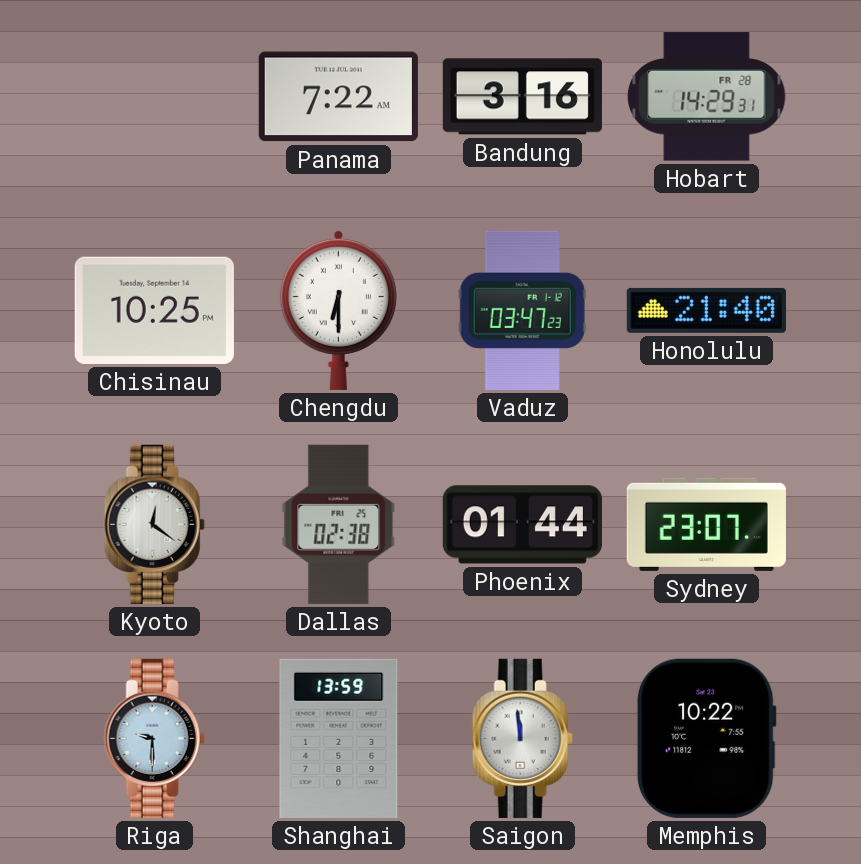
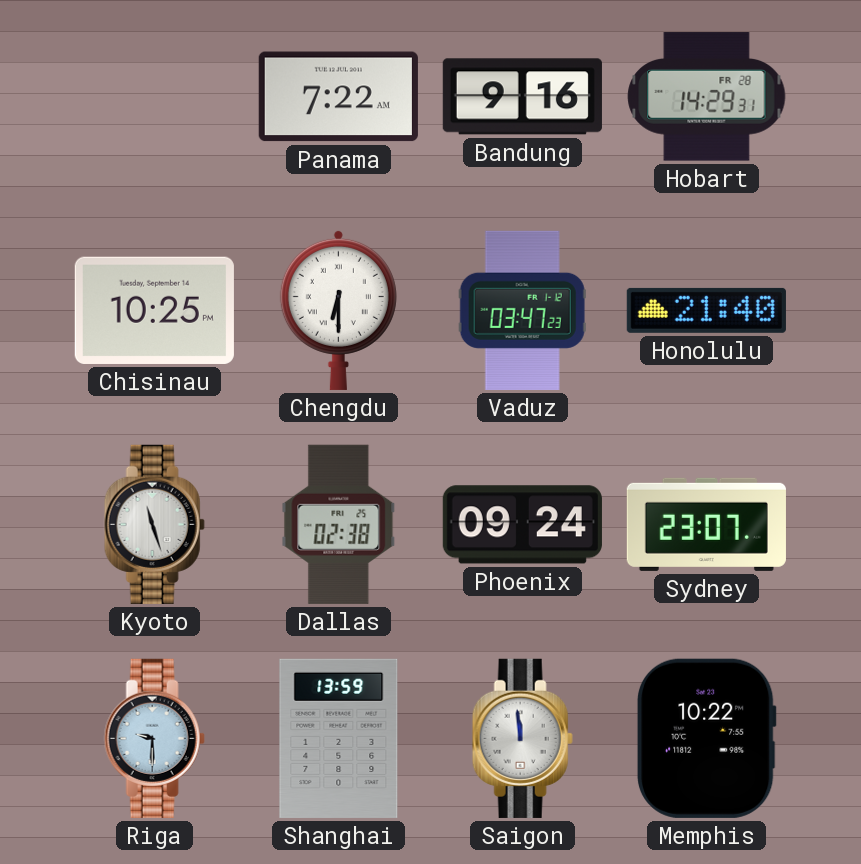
Bandung: 3:16 -> 9:16 (522, 97)
Kyoto: 12:21 -> 11:27 (154, 524)
Phoenix: 01:44 -> 09:24 (522, 525)
